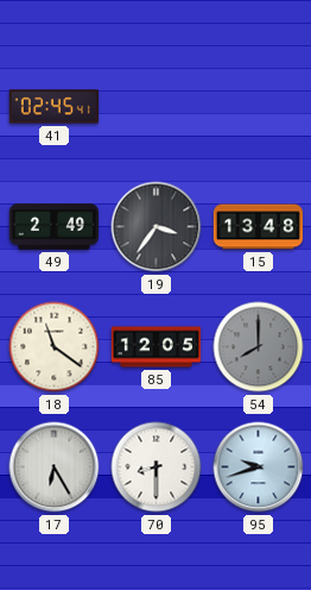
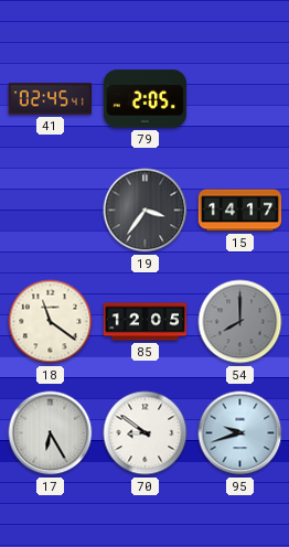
79: none -> 2:05 (144, 99)
49: 2:49 -> none (53, 227)
15: 13:48 -> 14:17 (240, 211)
70: 8:30 -> 8:51 (146, 433)
